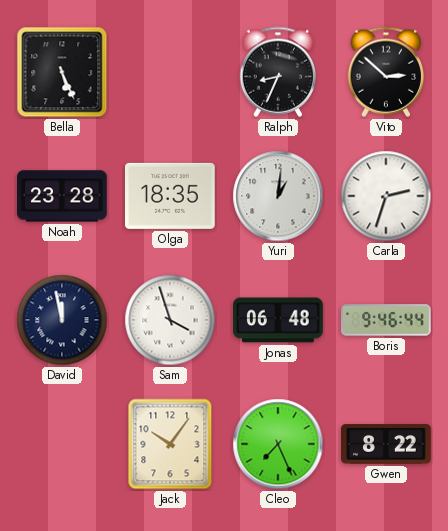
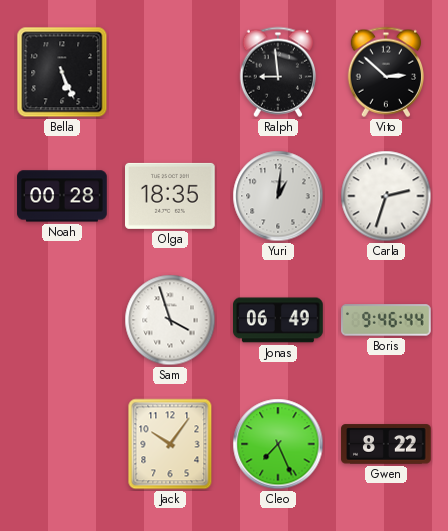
Ralph: 8:34 -> 8:59 (277, 72)
Noah: 23:28 -> 00:28 (62, 196)
David: 11:58 -> none (62, 320)
Jonas: 06:48 -> 06:49 (279, 320)
